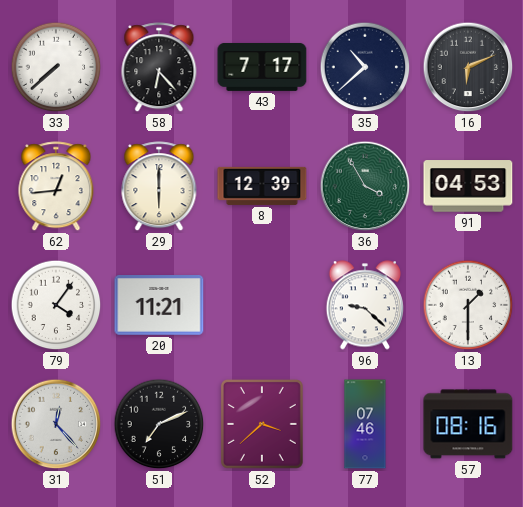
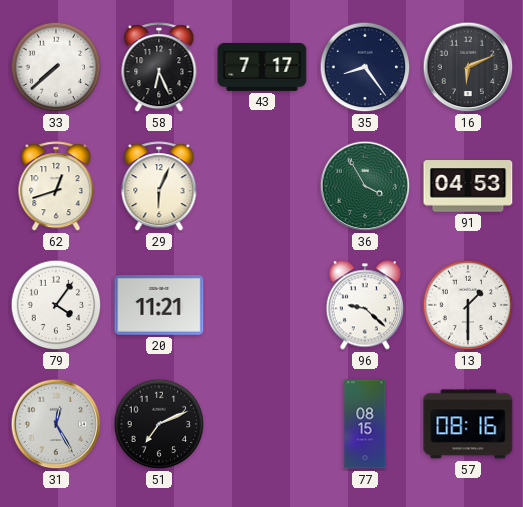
58: 6:23 -> 6:26 (159, 68)
35: 10:38 -> 8:24 (365, 67)
62: 12:44 -> 12:42 (56, 187)
29: 6:00 -> 6:04 (159, 187)
8: 12:39 -> none (262, 186)
31: 12:23 -> 12:25 (56, 424)
52: 3:38 -> none (262, 424)
77: 07:46 -> 08:15 (365, 424)
